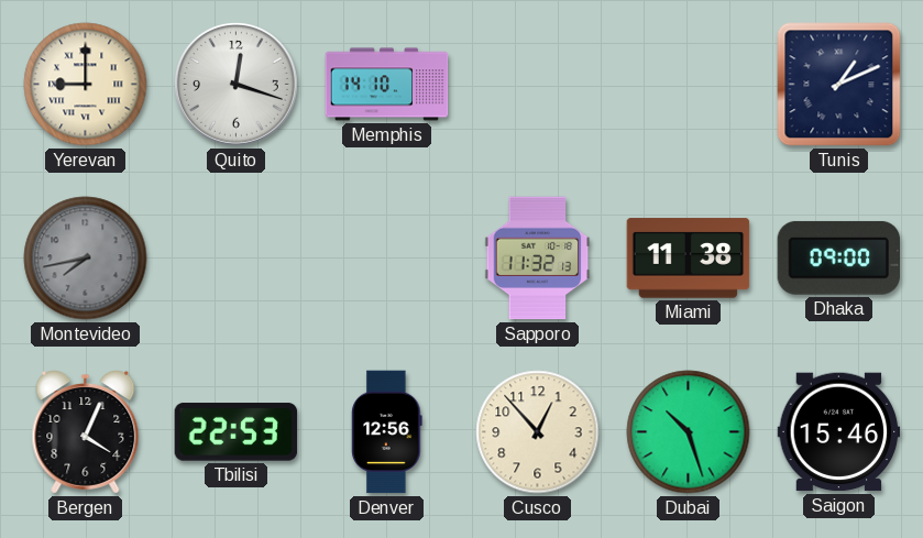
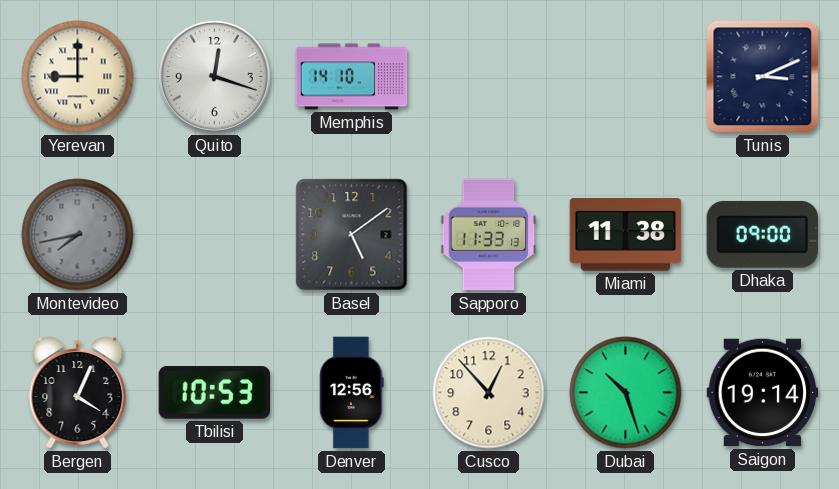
Tunis: 1:11 -> 3:11 (763, 77)
Basel: none -> 5:09 (352, 235)
Sapporo: 11:32 -> 11:33 (489, 235)
Tbilisi: 22:53 -> 10:53 (215, 393)
Saigon: 15:46 -> 19:14 (763, 393)
